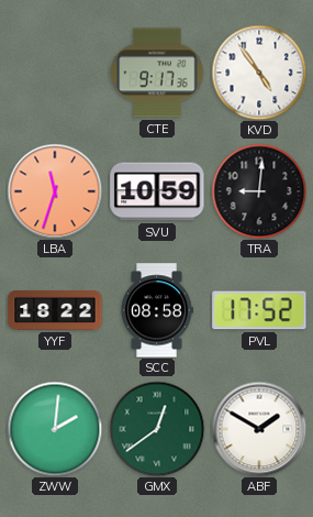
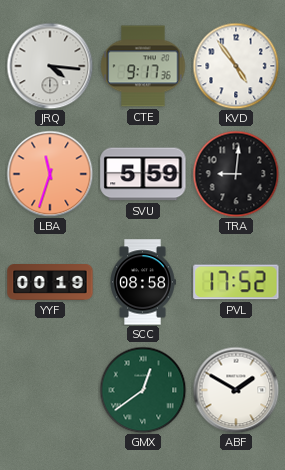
JRQ: none -> 4:16 (50, 66)
SVU: 10:59 -> 5:59 (143, 174)
YYF: 18:22 -> 00:19 (50, 283)
ZWW: 2:01 -> none (55, 429)
